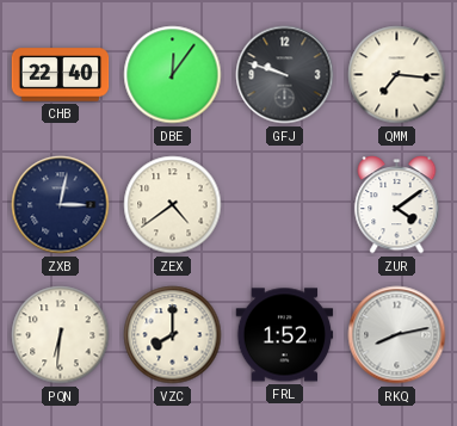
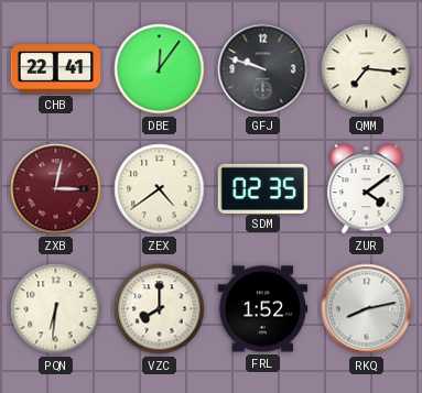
CHB: 22:40 -> 22:41 (56, 69)
ZXB dial: navy -> burgundy (56, 189)
SDM: none -> 02:35 (263, 188)
